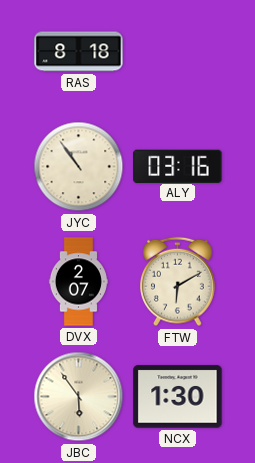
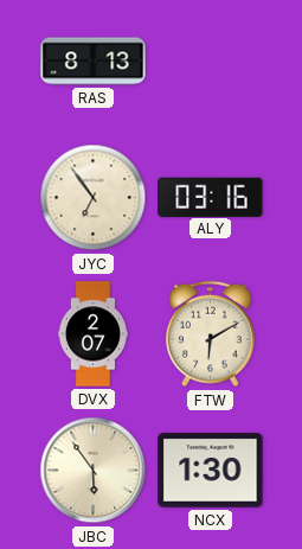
RAS: 8:18 -> 8:13 (94, 62)
JYC: 10:54 -> 6:54 (94, 198)
